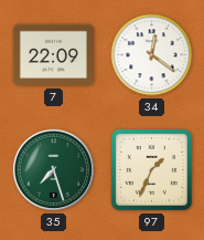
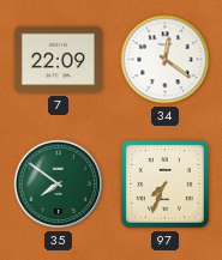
35: 7:27 -> 7:51 (59, 185)
97: 1:34 -> 7:34 (164, 183)
